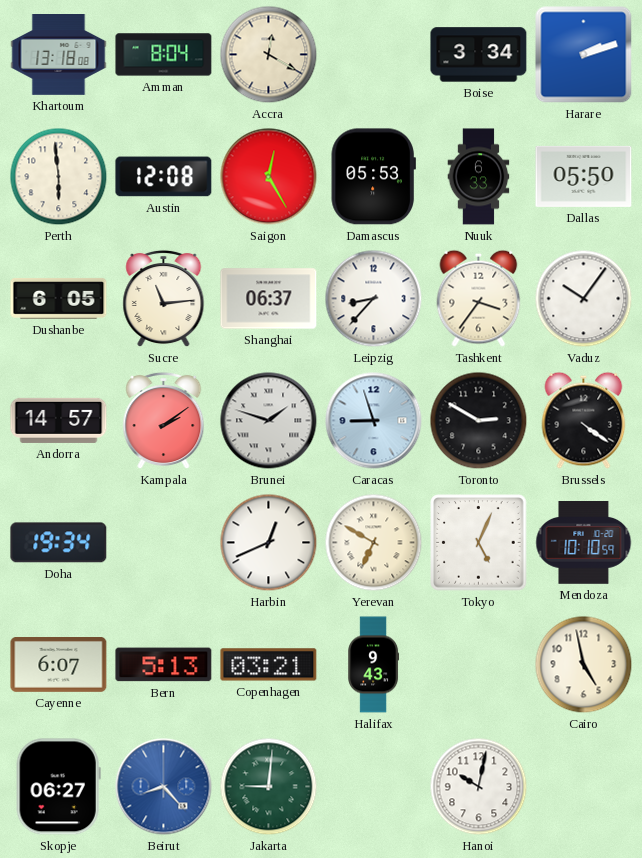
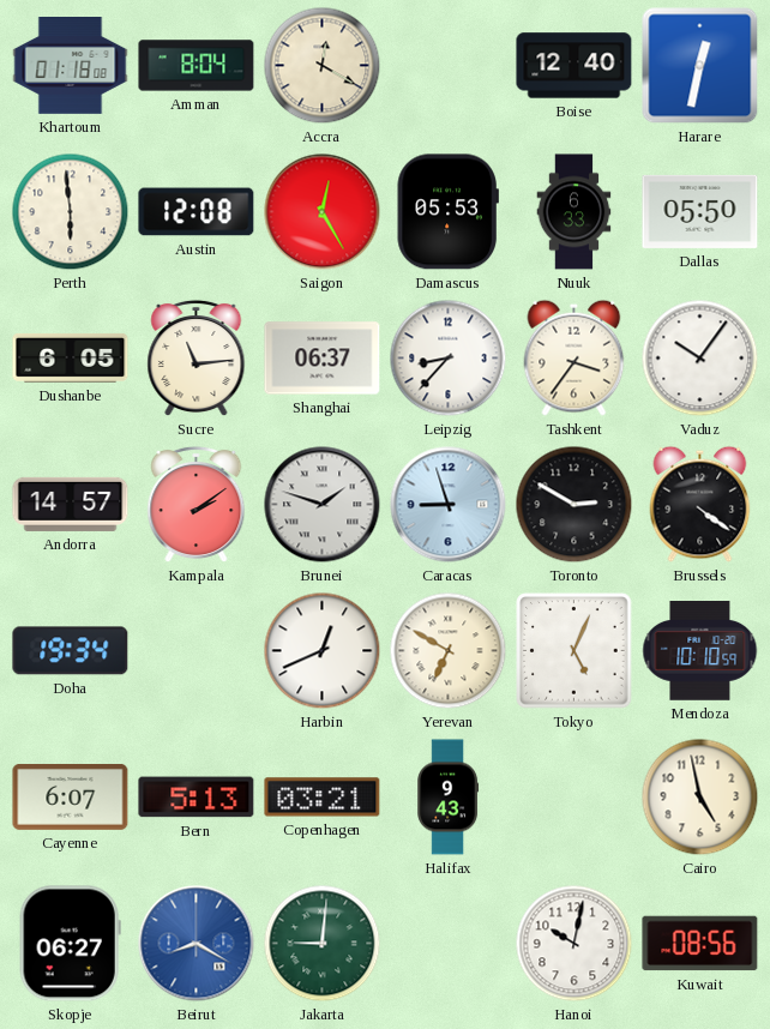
Khartoum: 13:18 -> 01:18 (71, 66)
Boise: 3:34 -> 12:40 (575, 66)
Harare: 2:12 -> 12:32 (700, 66)
Beirut: 8:23 -> 8:20 (197, 944)
Kuwait: none -> 08:56 (700, 944)
